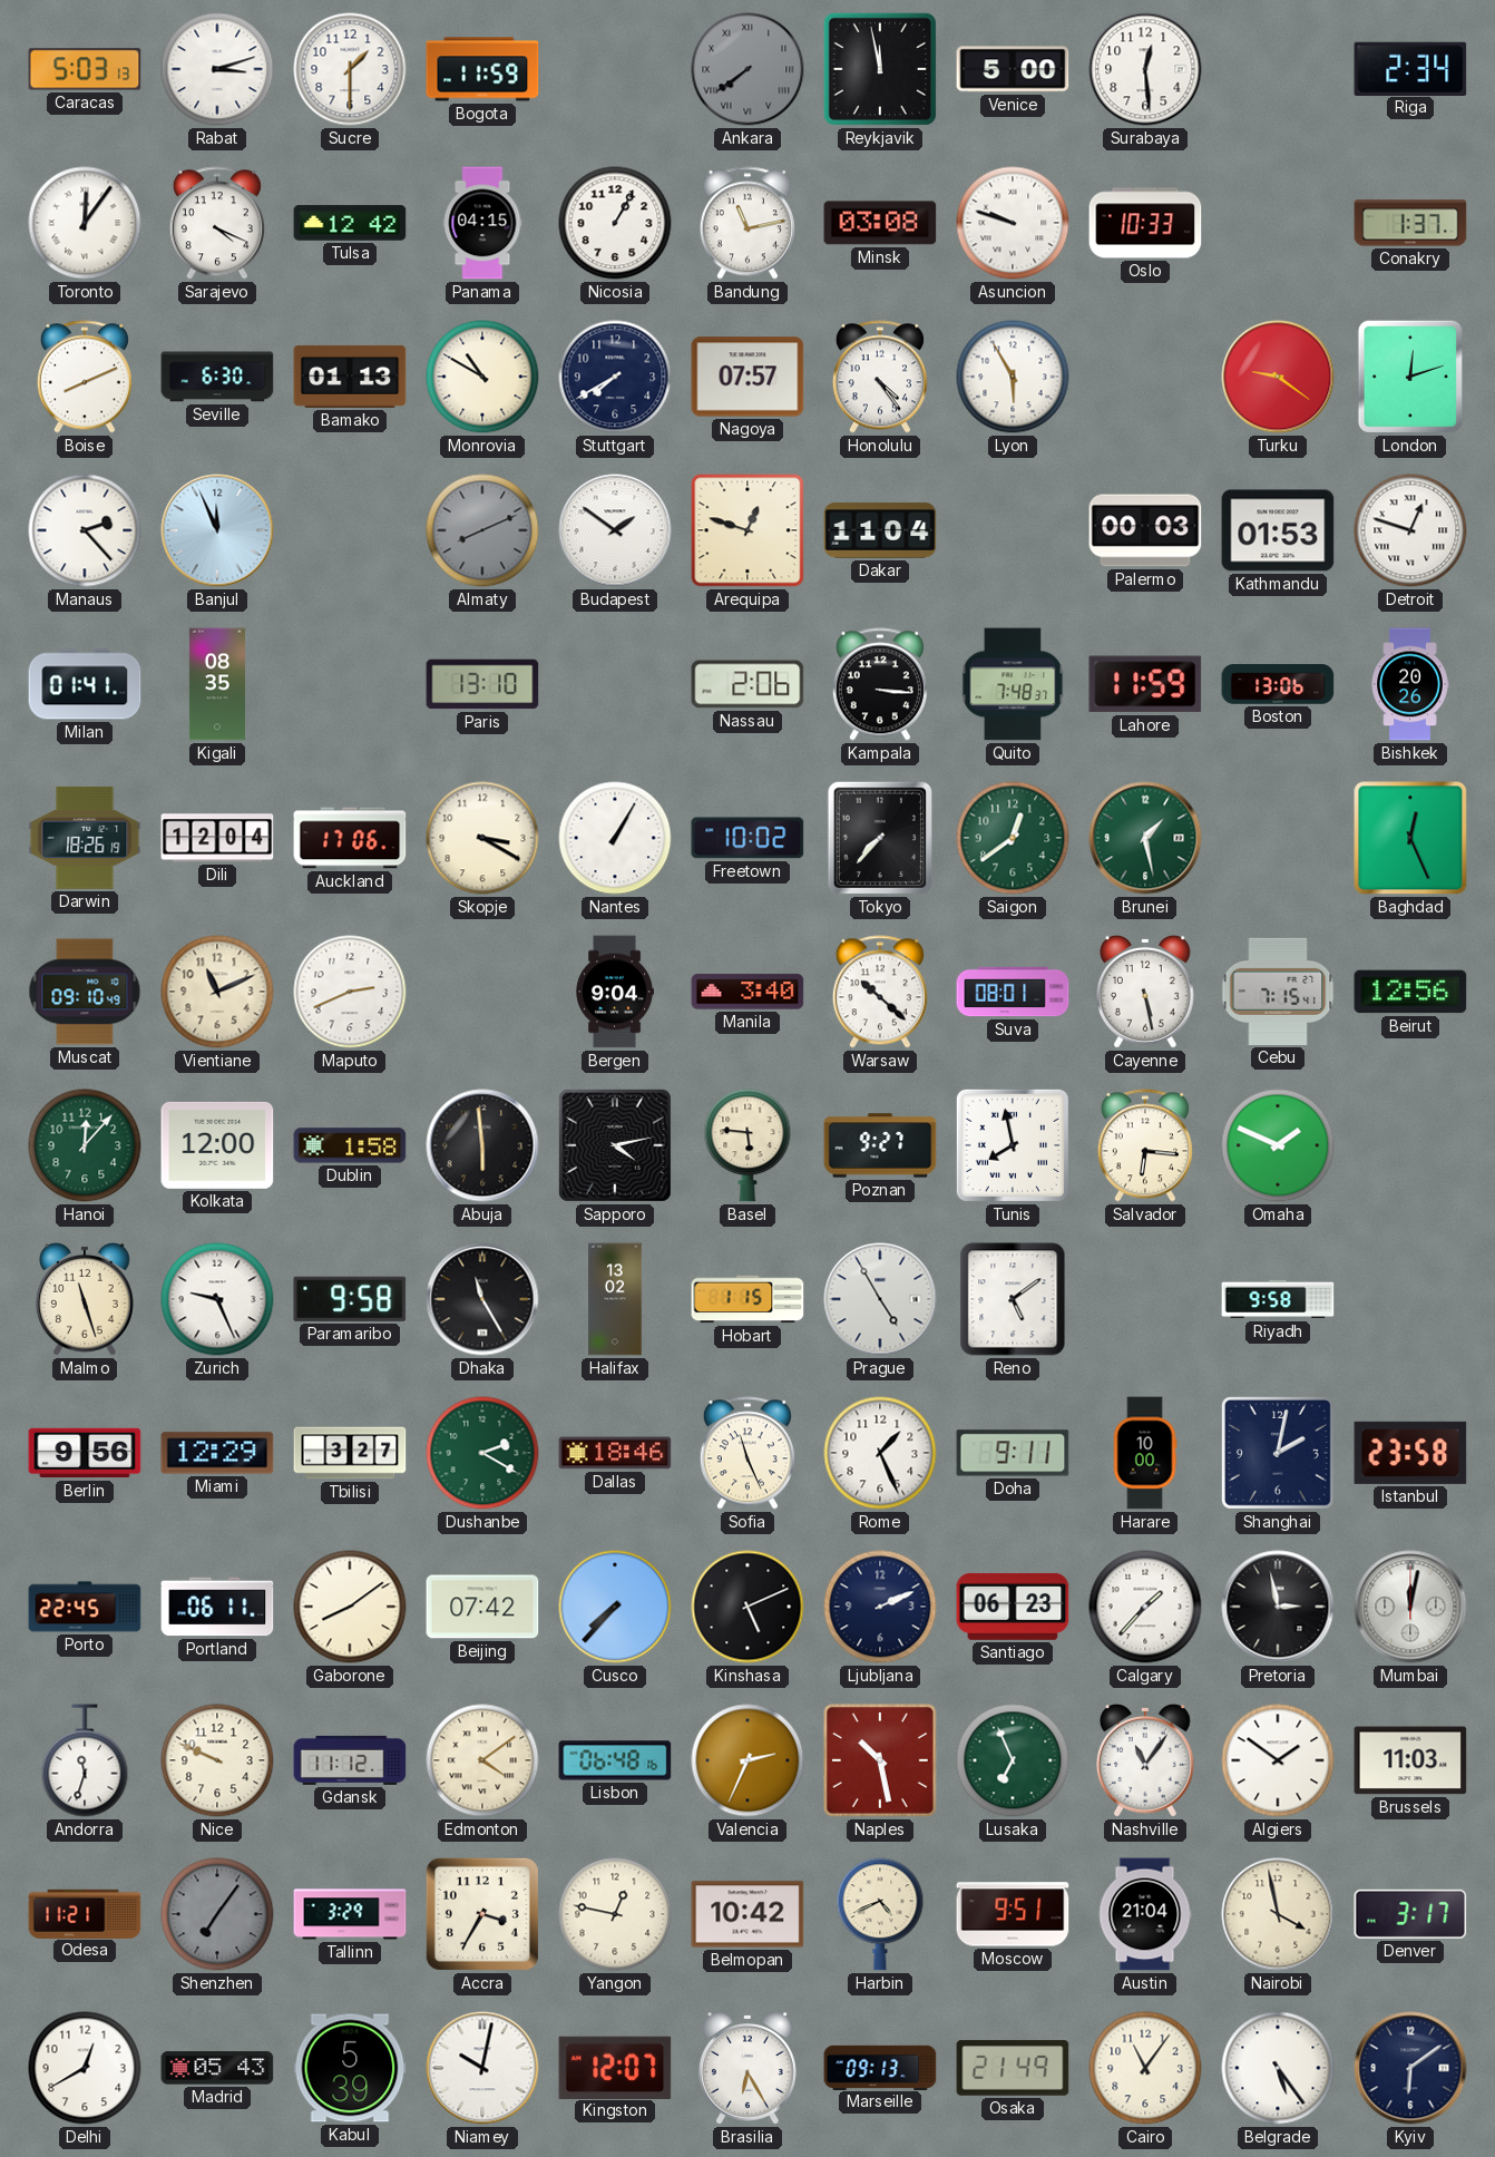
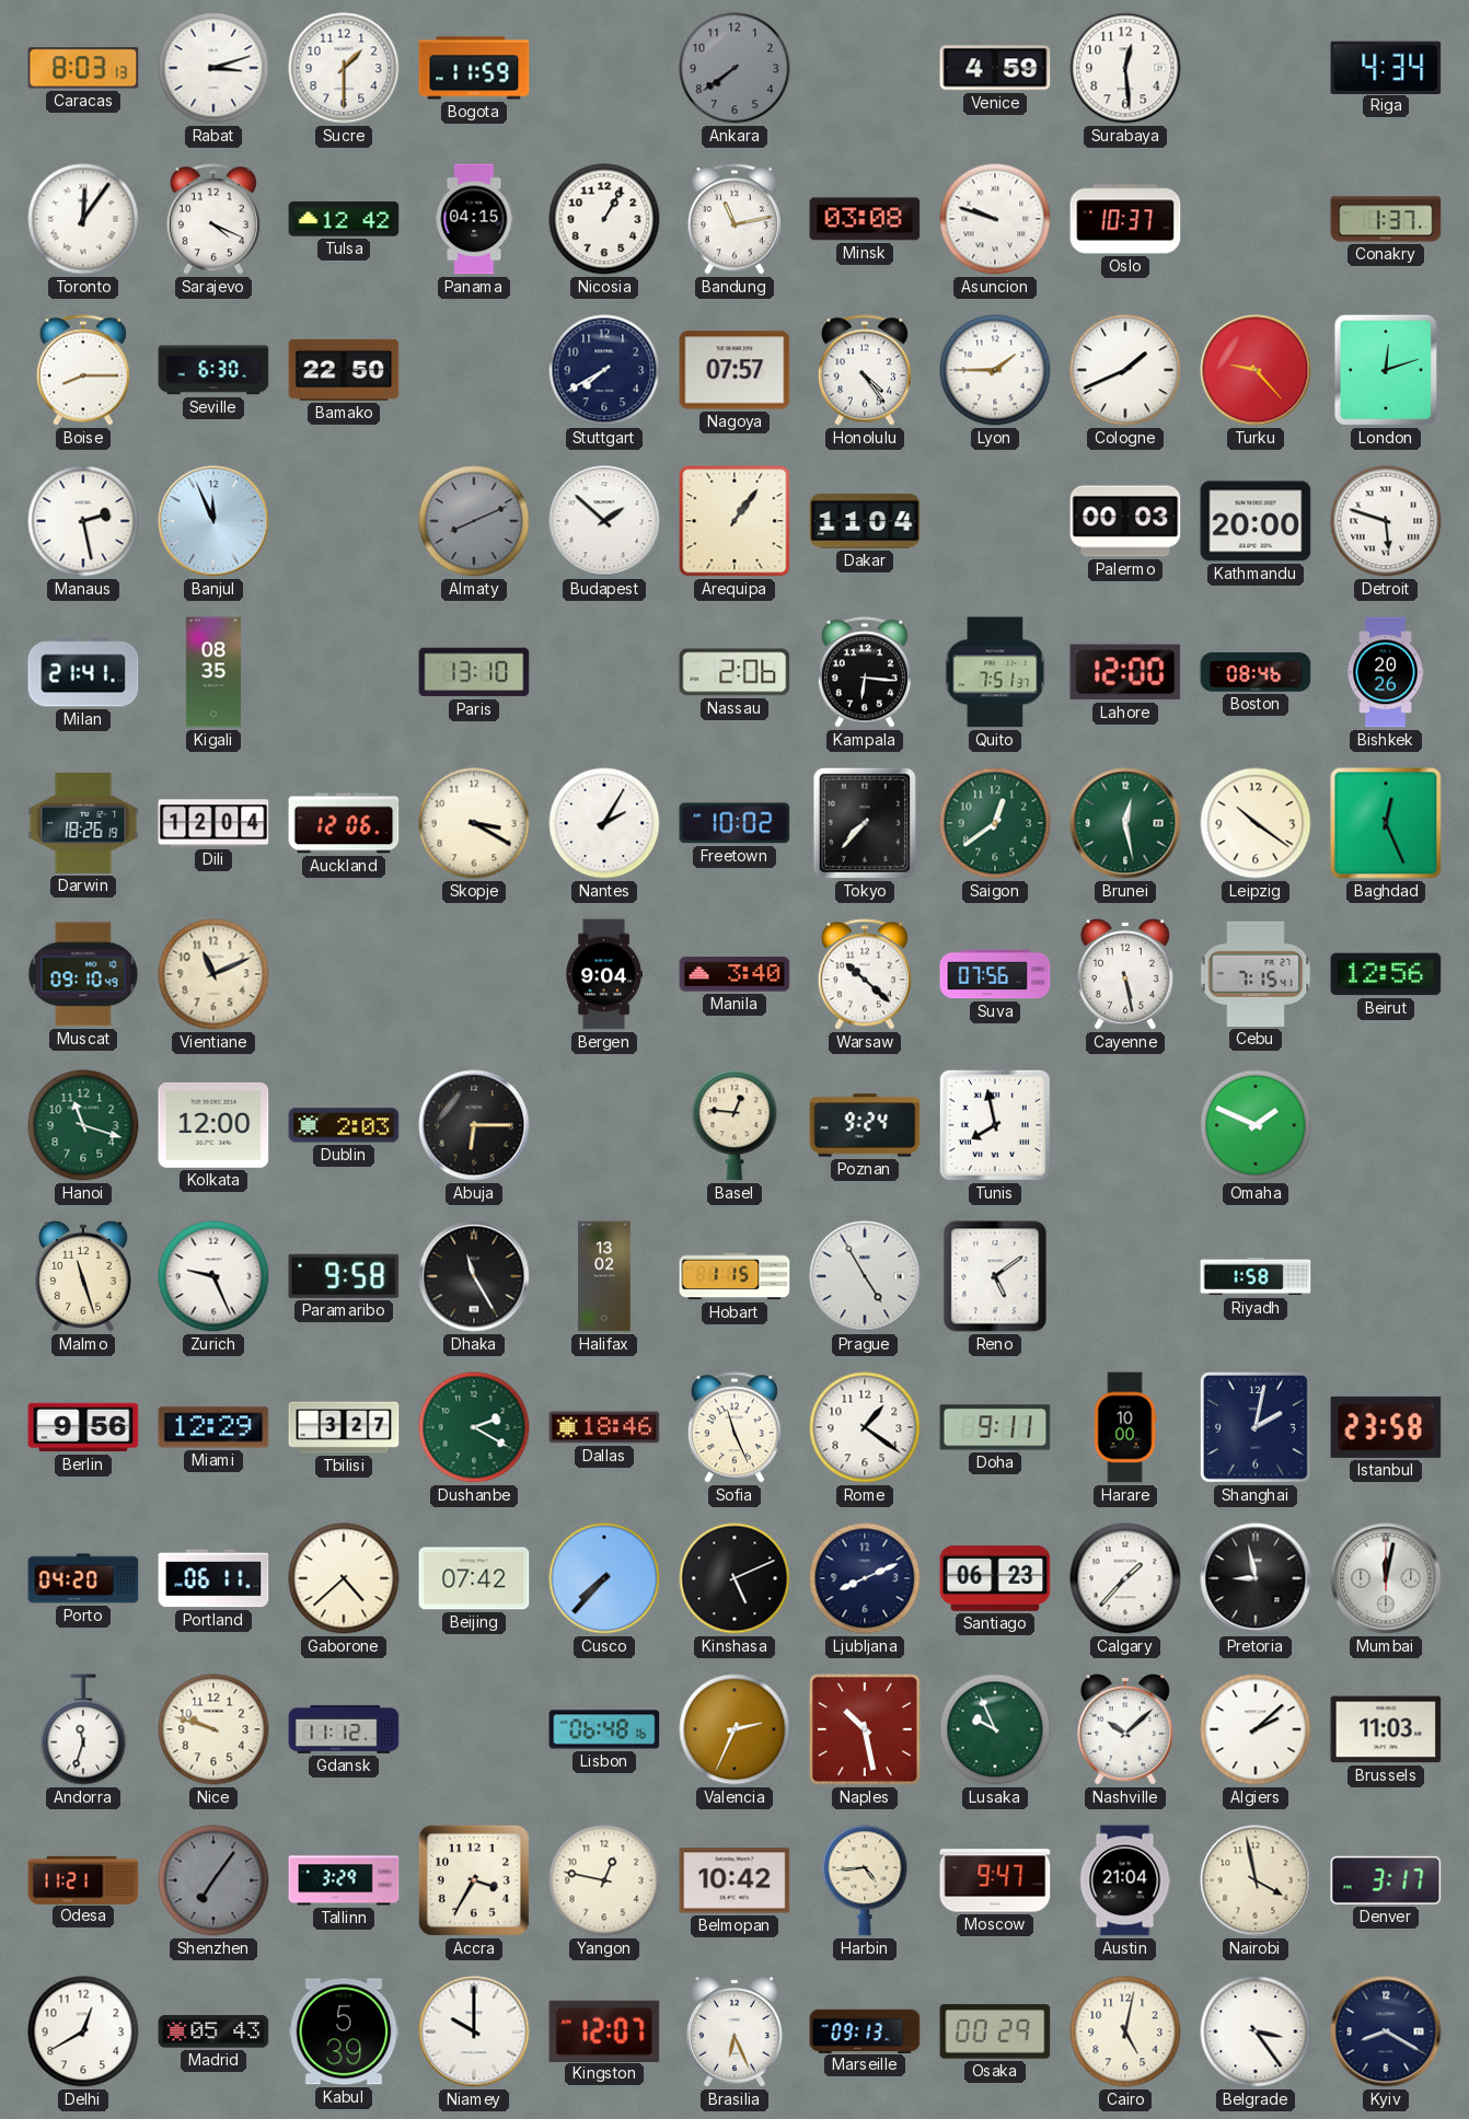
Caracas: 5:03 -> 8:03 (83, 68)
Ankara numerals: Roman -> Arabic (734, 68)
Reykjavik: 11:58 -> none (880, 69)
Venice: 5:00 -> 4:59 (995, 68)
Riga: 2:34 -> 4:34 (1386, 67)
Oslo: 10:33 -> 10:37 (1125, 219)
Boise: 8:11 -> 8:15 (83, 370)
Bamako: 01:13 -> 22:50 (344, 370)
Monrovia: 10:50 -> none (482, 377)
Lyon: 5:55 -> 1:45 (995, 370)
Cologne: none -> 1:41 (1125, 370)
Turku: 9:21 -> 9:23 (1256, 370)
Manaus: 2:23 -> 2:28 (83, 521)
Budapest: 1:51 -> 1:52 (604, 521)
Arequipa: 12:48 -> 1:06 (734, 521)
Kathmandu: 01:53 -> 20:00 (1256, 521)
Detroit: 12:48 -> 5:48 (1386, 521)
Milan: 01:41 -> 21:41 (83, 672)
Kampala: 3:16 -> 6:16 (865, 672)
Quito: 7:48 -> 7:51 (995, 672)
Lahore: 11:59 -> 12:00 (1125, 672)
Boston: 13:06 -> 08:46 (1256, 672)
Auckland: 17:06 -> 12:06 (344, 823)
Nantes: 1:05 -> 2:05 (604, 823)
Brunei: 1:28 -> 12:28 (1125, 823)
Leipzig: none -> 10:21 (1256, 823)
Maputo: 2:41 -> none (350, 992)
Suva: 08:01 -> 07:56 (995, 974)
Hanoi: 12:07 -> 11:18 (83, 1125)
Dublin: 1:58 -> 2:03 (344, 1125)
Abuja: 5:59 -> 6:15 (474, 1125)
Sapporo: 4:13 -> none (615, 1145)
Basel: 5:46 -> 12:46 (734, 1125)
Poznan: 9:27 -> 9:24 (865, 1125)
Salvador: 6:16 -> none (1145, 1145)
Riyadh: 9:58 -> 1:58 (1256, 1276)
Rome: 1:26 -> 1:21 (865, 1427)
Porto: 22:45 -> 04:20 (83, 1578)
Gaborone: 8:09 -> 4:38 (344, 1578)
Ljubljana: 2:11 -> 8:11 (865, 1578)
Pretoria: 2:58 -> 8:58 (1256, 1578)
Nice: 9:49 -> 9:48 (213, 1729)
Edmonton: 4:09 -> none (482, 1760)
Lusaka: 6:56 -> 9:56 (995, 1729)
Nashville: 11:06 -> 10:08 (1125, 1729)
Algiers: 1:51 -> 2:08 (1256, 1729)
Harbin: 4:41 -> 4:44 (865, 1880)
Moscow: 9:51 -> 9:47 (995, 1880)
Niamey: 10:02 -> 10:00 (474, 2031)
Brasilia: 6:25 -> 6:26 (734, 2031)
Osaka: 21:49 -> 00:29 (995, 2031)
Cairo: 11:06 -> 5:02 (1125, 2031)
Belgrade: 5:24 -> 3:24 (1256, 2031)
Kyiv: 6:09 -> 8:20 (1386, 2031)
